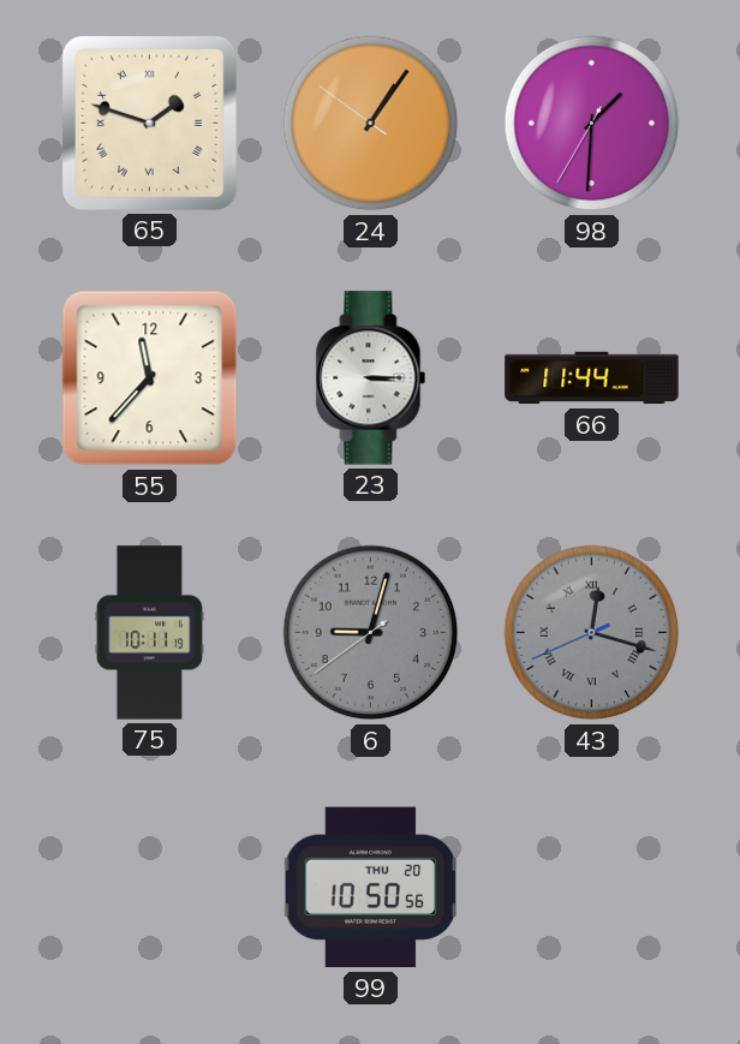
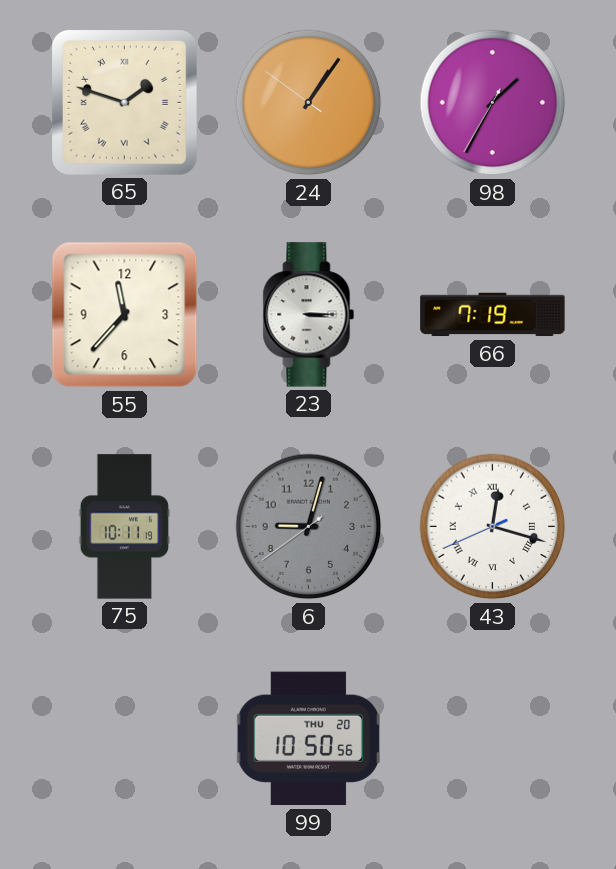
98: 1:30 -> 1:34 (493, 103)
66: 11:44 -> 7:19 (493, 315)
43 dial: grey -> white (493, 527)
